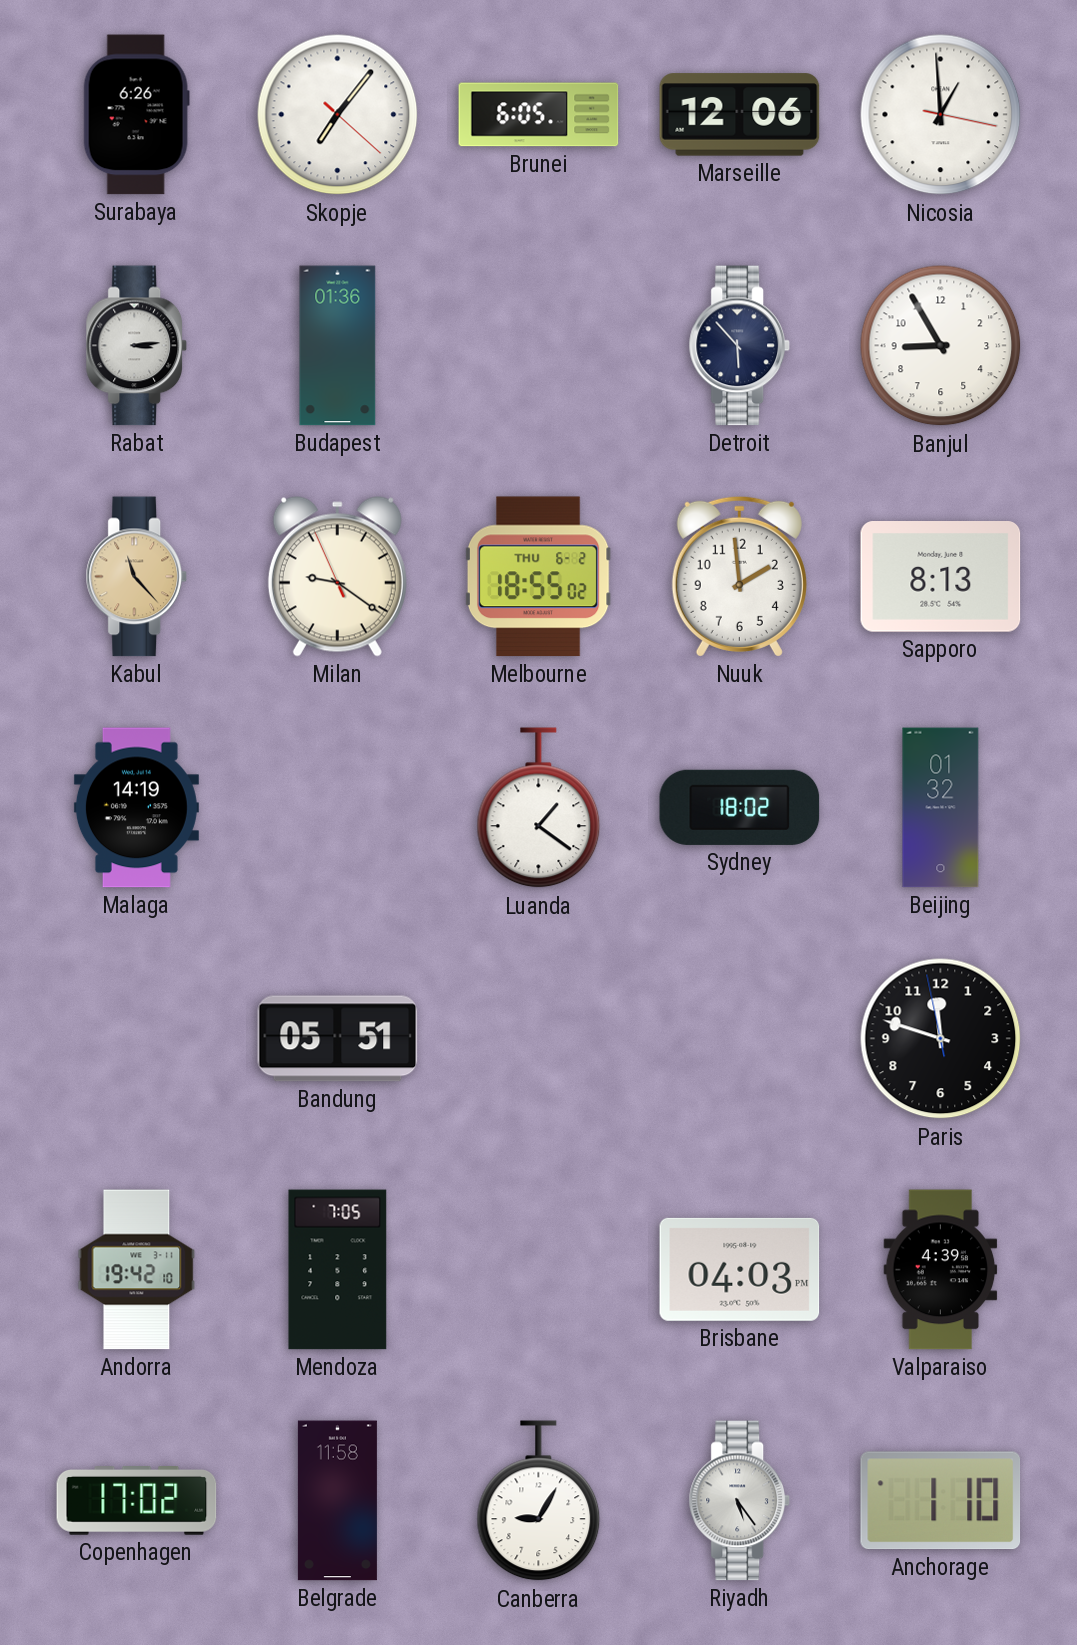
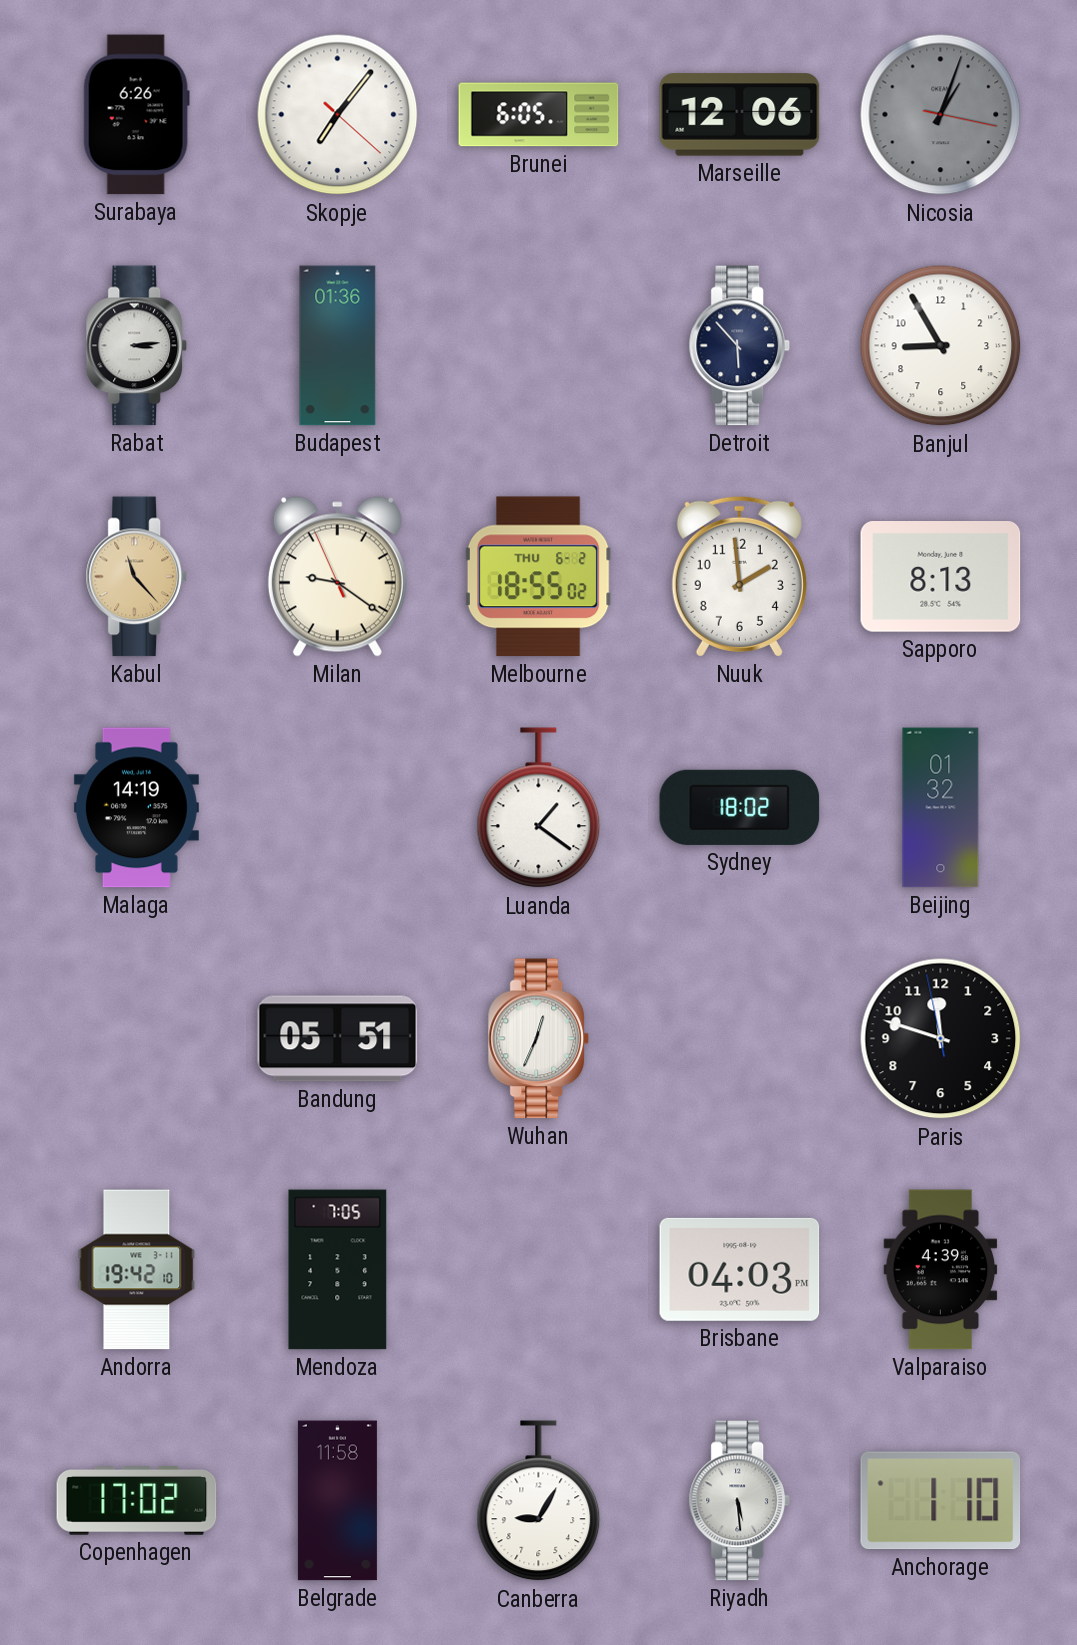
Nicosia: 12:59 -> 1:03 (941, 115)
Nicosia dial: white -> grey (941, 115)
Wuhan: none -> 12:34 (539, 1039)
Riyadh: 5:24 -> 5:29 (740, 1501)
